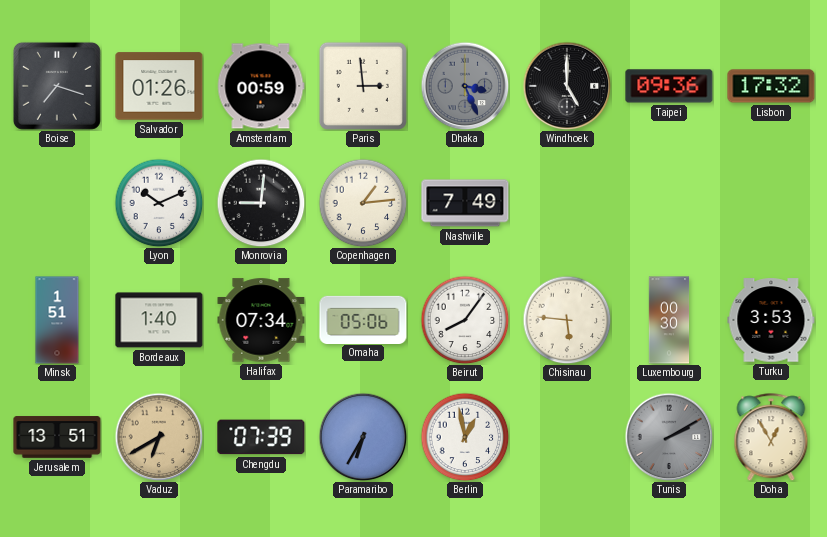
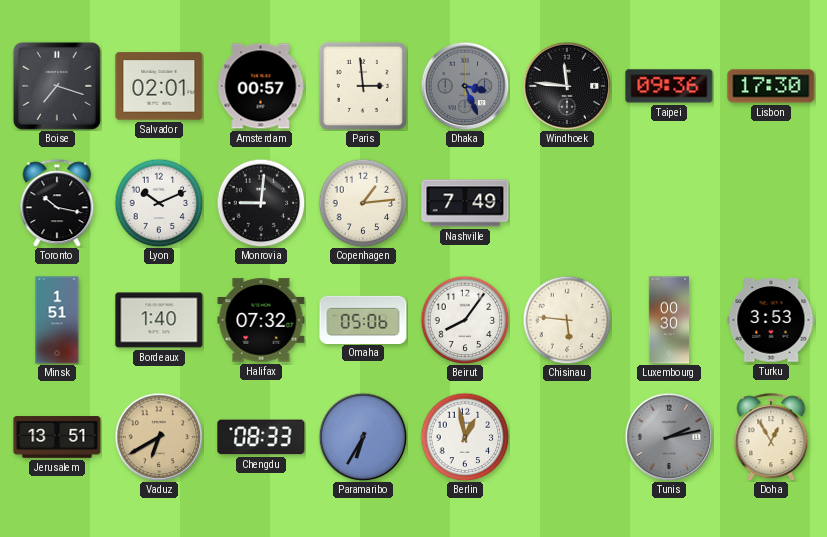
Salvador: 01:26 -> 02:01 (159, 86)
Amsterdam: 00:59 -> 00:57 (261, 86)
Windhoek: 5:00 -> 11:46 (567, 86)
Lisbon: 17:32 -> 17:30 (771, 86)
Toronto: none -> 10:17 (57, 203)
Halifax: 07:34 -> 07:32 (261, 320)
Chengdu: 07:39 -> 08:33 (261, 437)
Tunis: 2:10 -> 2:13 (669, 437)
